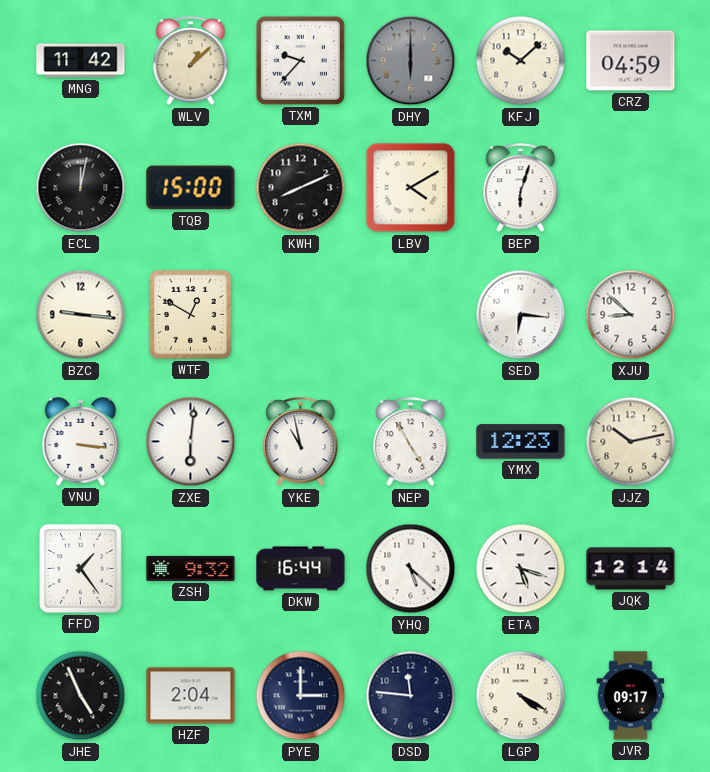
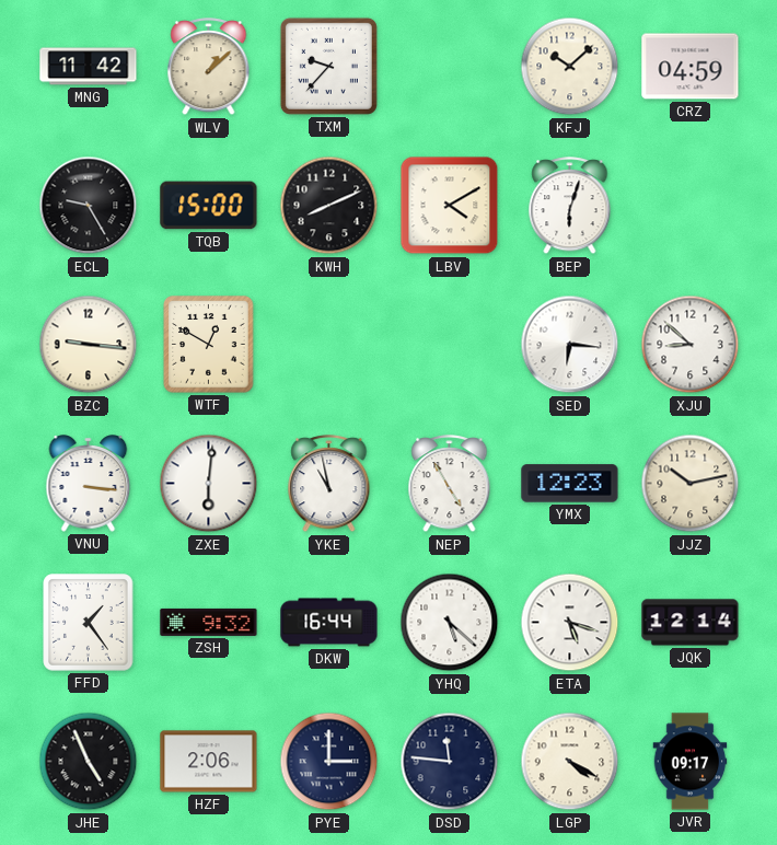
DHY: 6:00 -> none (411, 61)
ECL: 12:02 -> 9:25 (89, 206)
HZF: 2:04 -> 2:06 (209, 762)
